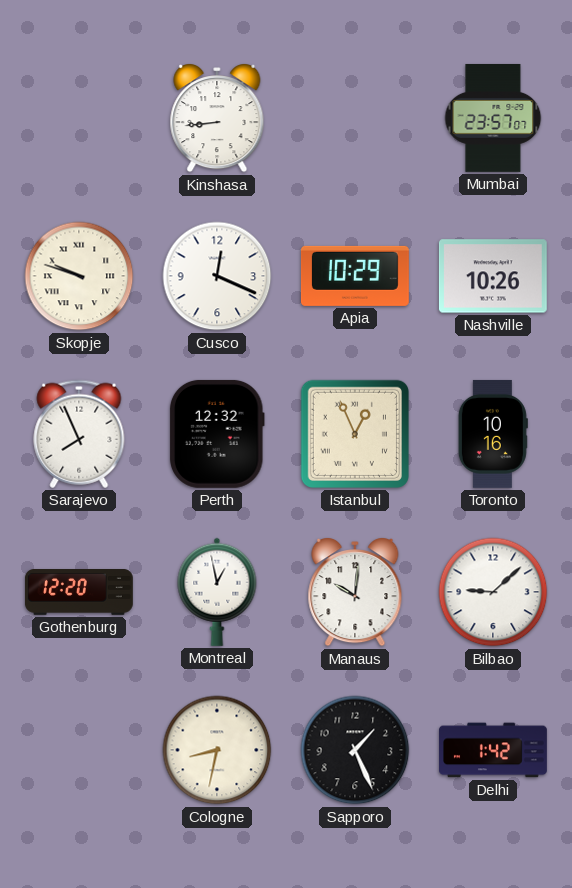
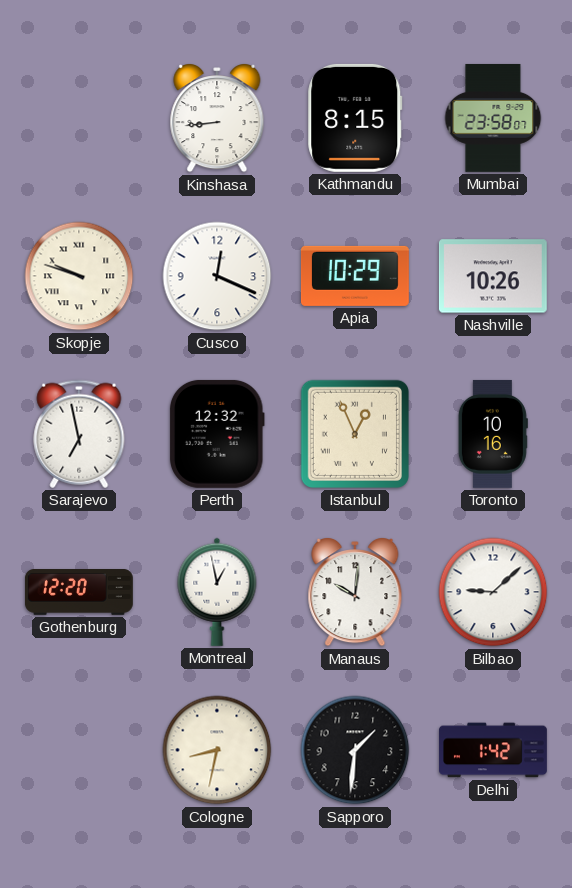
Kathmandu: none -> 8:15 (355, 118)
Mumbai: 23:57 -> 23:58 (493, 118)
Sarajevo: 7:56 -> 6:58 (79, 434)
Sapporo: 1:26 -> 1:31 (355, 750)
